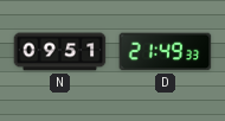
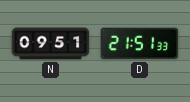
D: 21:49 -> 21:51 (140, 44)
